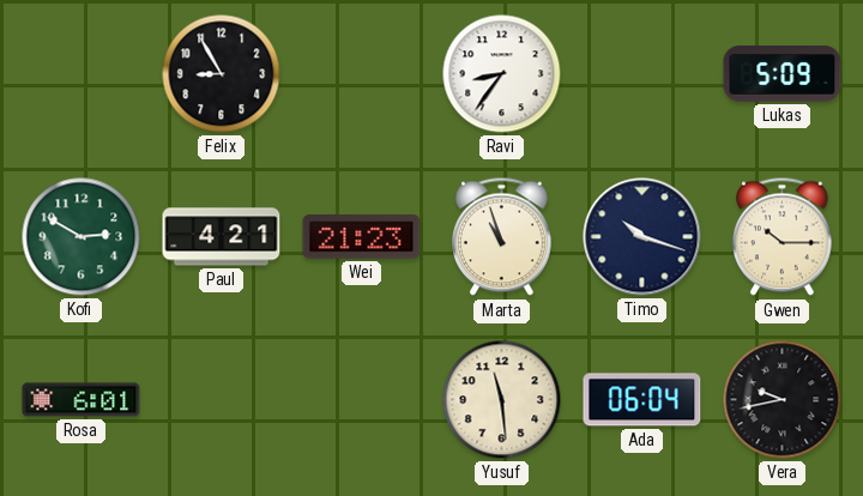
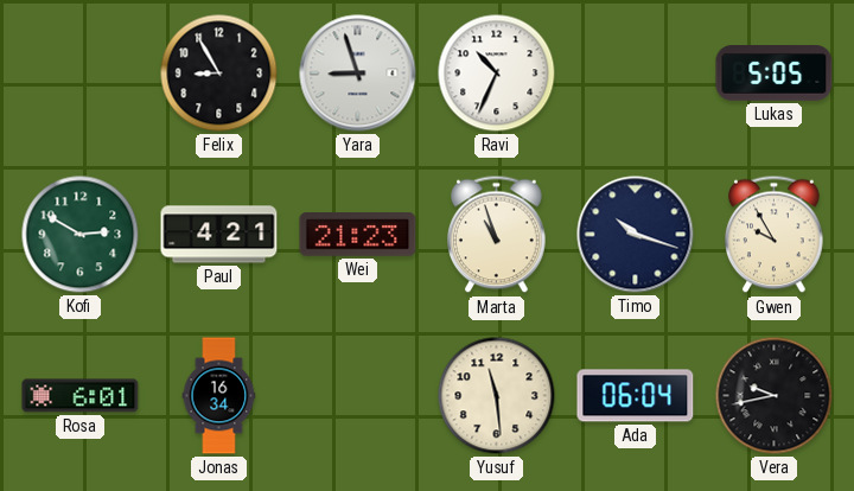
Yara: none -> 8:57 (358, 74)
Ravi: 8:36 -> 10:34 (497, 74)
Lukas: 5:09 -> 5:05 (775, 74)
Gwen: 10:15 -> 9:55 (775, 235)
Jonas: none -> 16:34 (219, 396)
